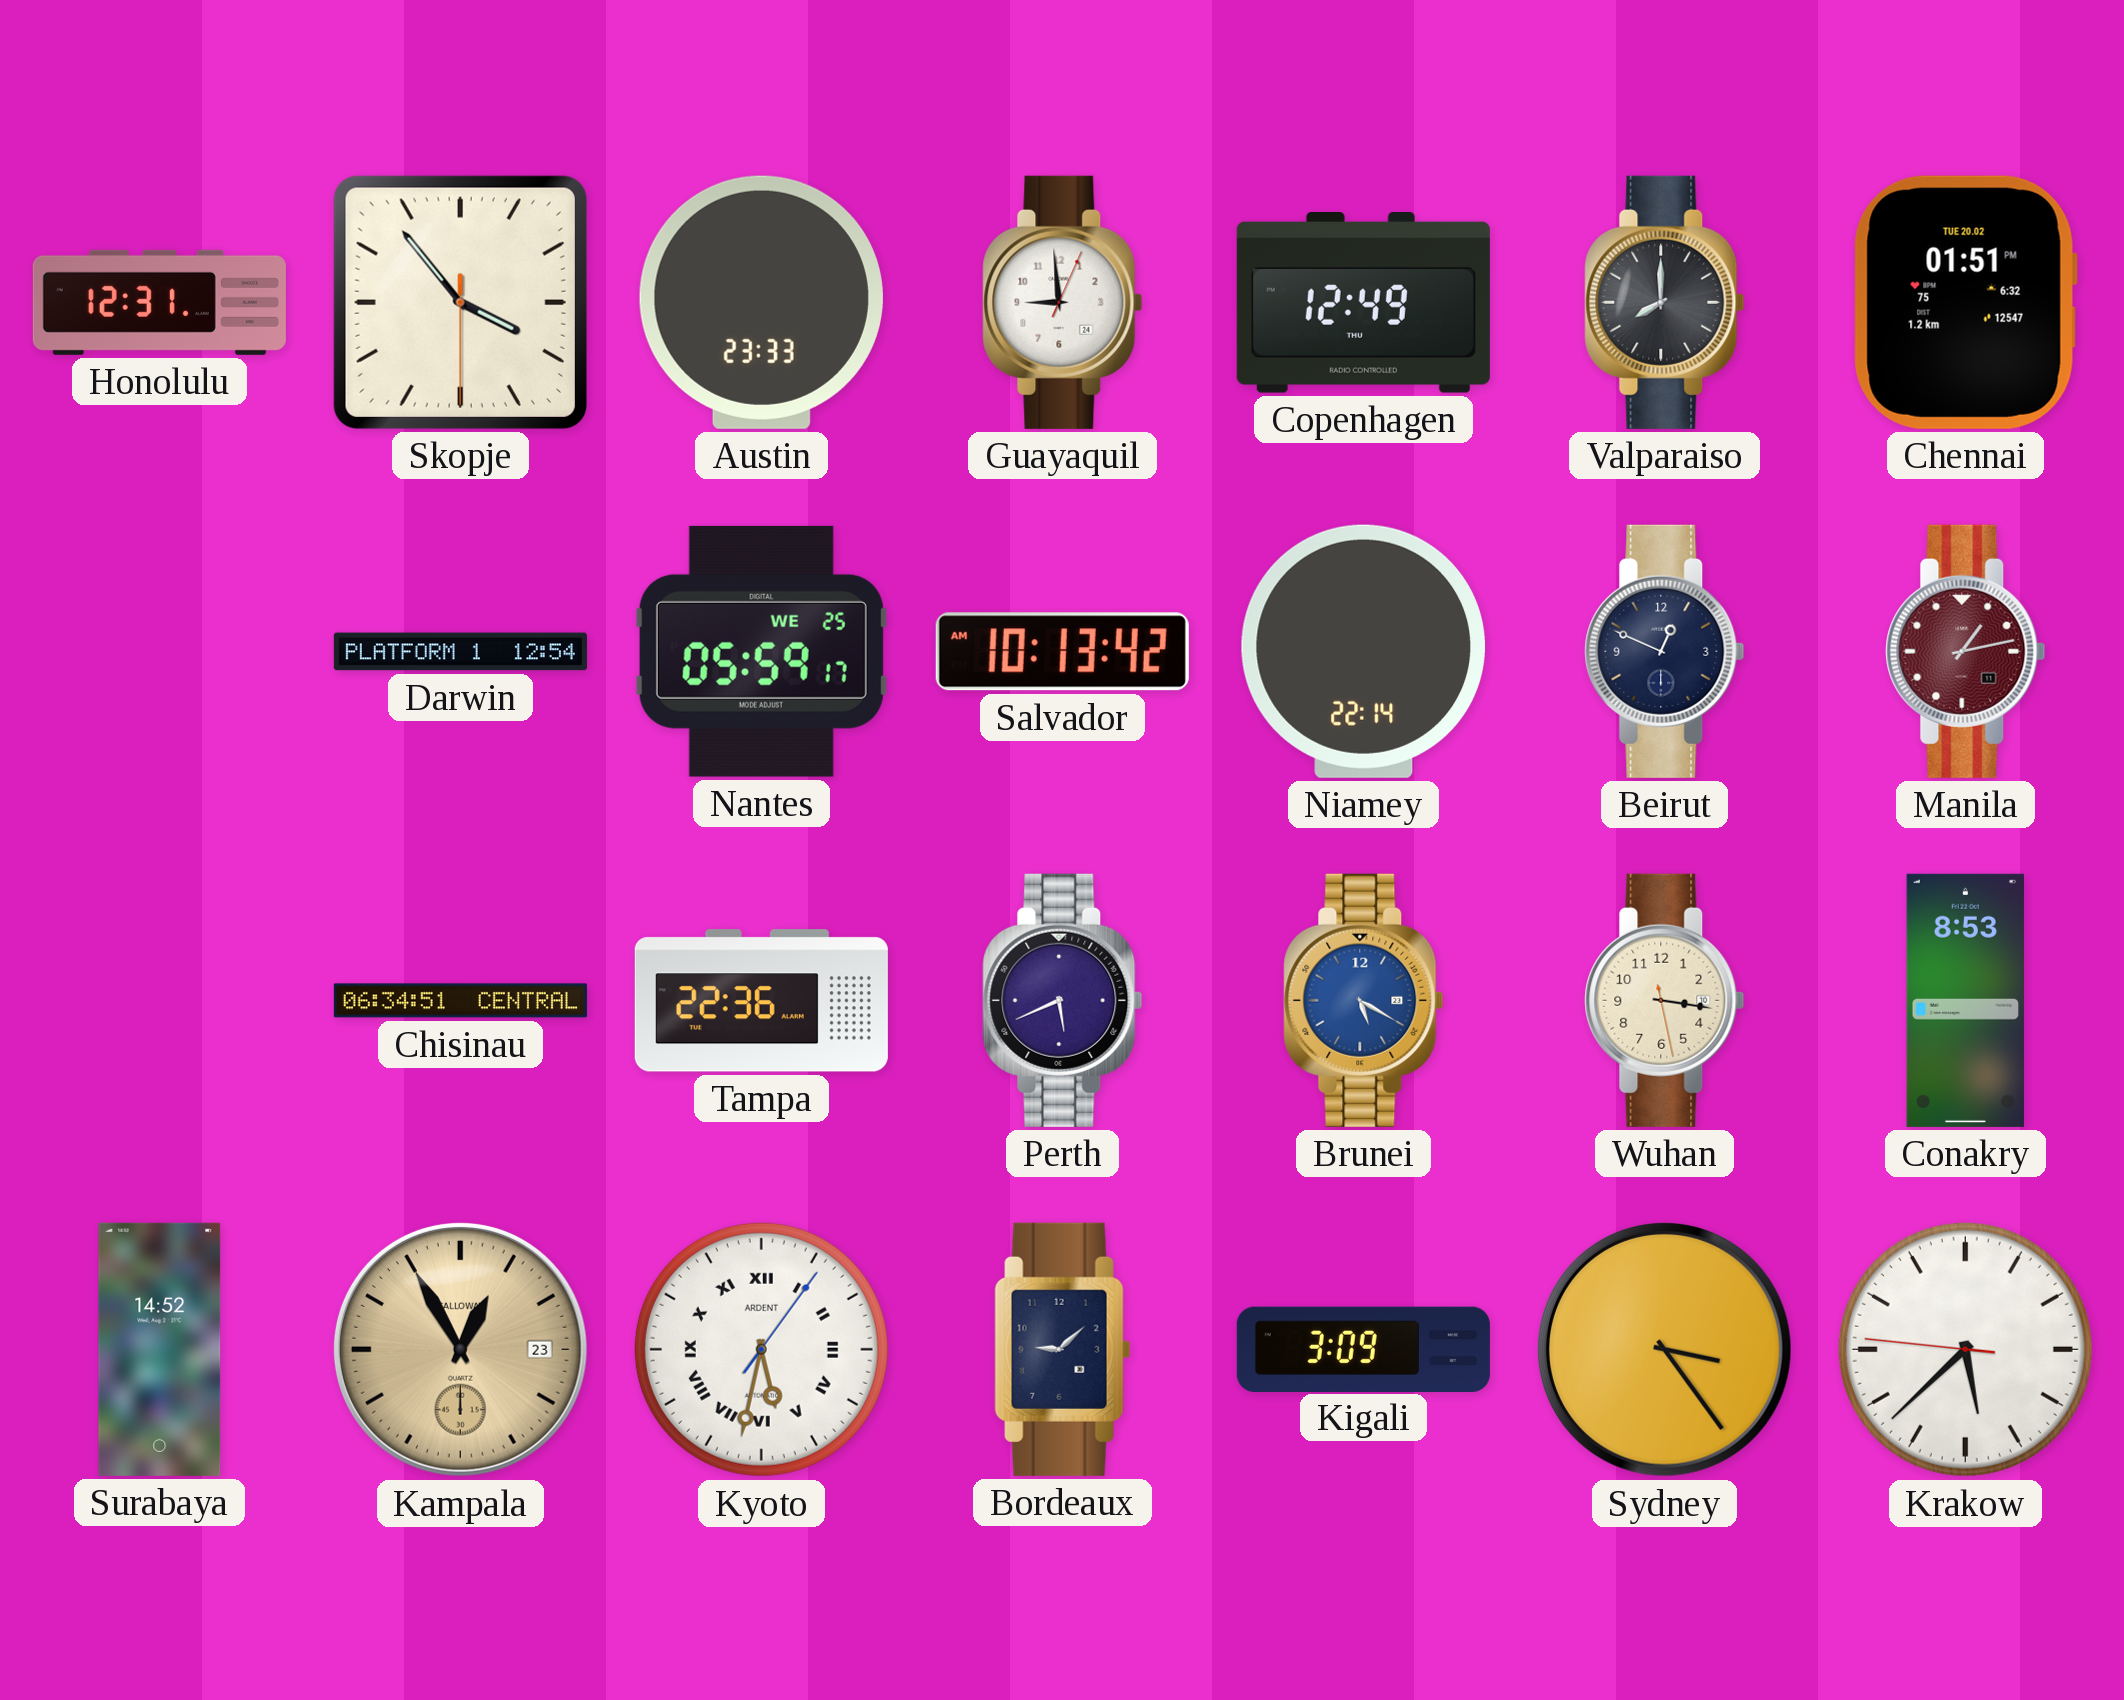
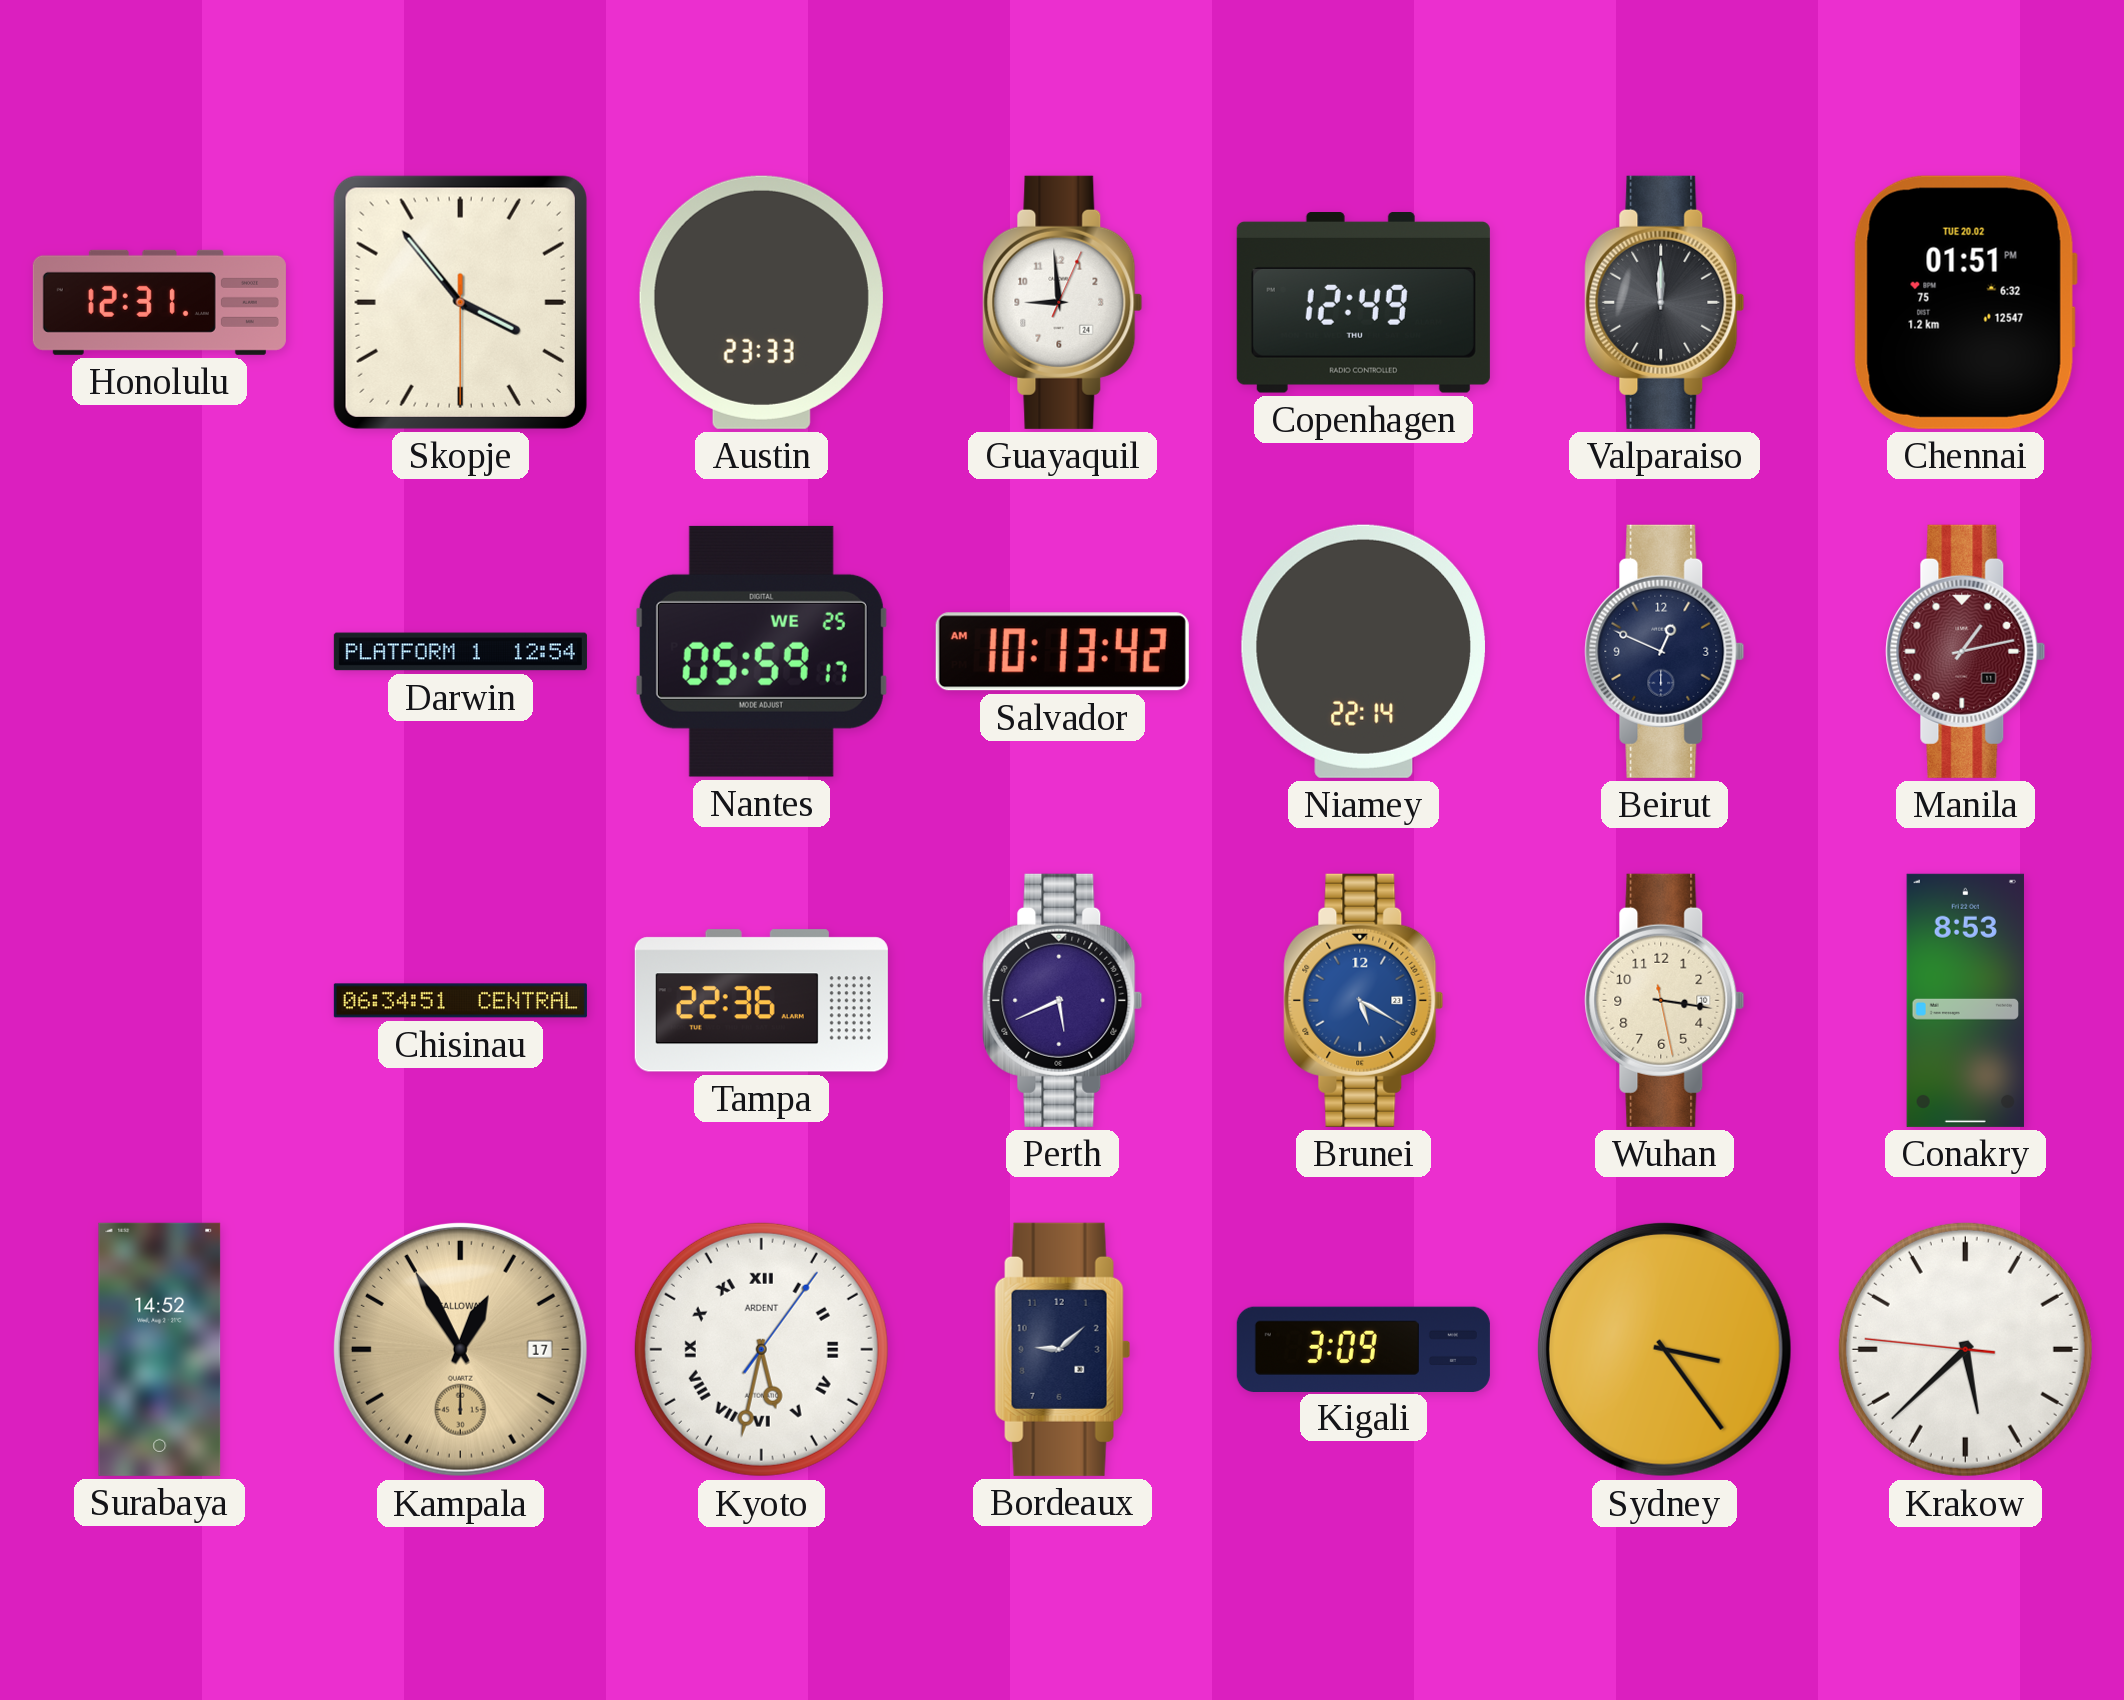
Valparaiso: 8:00 -> 12:00 (1665, 302)
Kampala date: 23 -> 17 (460, 1349)
